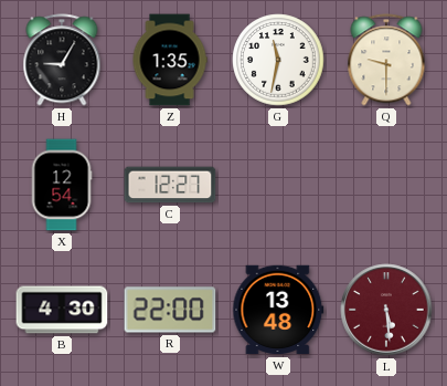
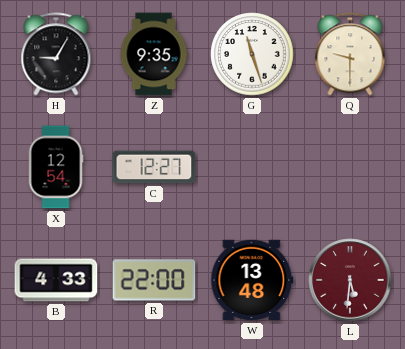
Z: 1:35 -> 9:35 (154, 54)
G: 11:32 -> 11:27 (252, 54)
B: 4:30 -> 4:33 (56, 280)
L: 5:29 -> 5:31 (350, 280)
